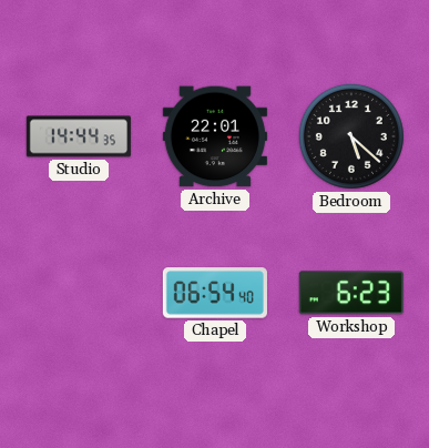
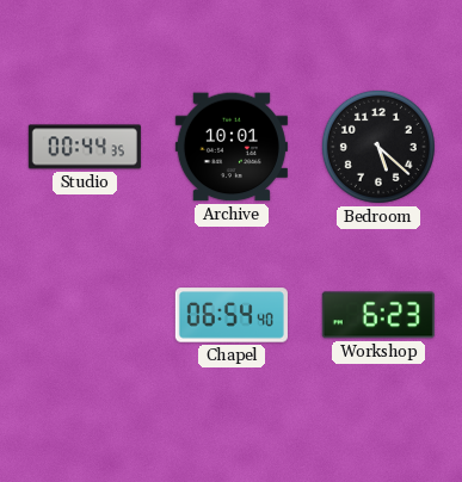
Studio: 14:44 -> 00:44 (85, 147)
Archive: 22:01 -> 10:01 (232, 147)
